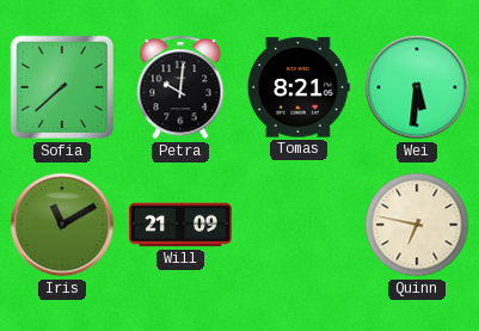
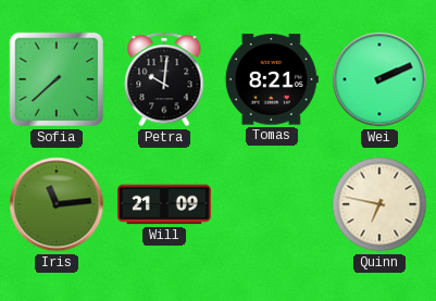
Wei: 5:31 -> 2:11 (379, 79)
Iris: 11:10 -> 11:14 (57, 204)
